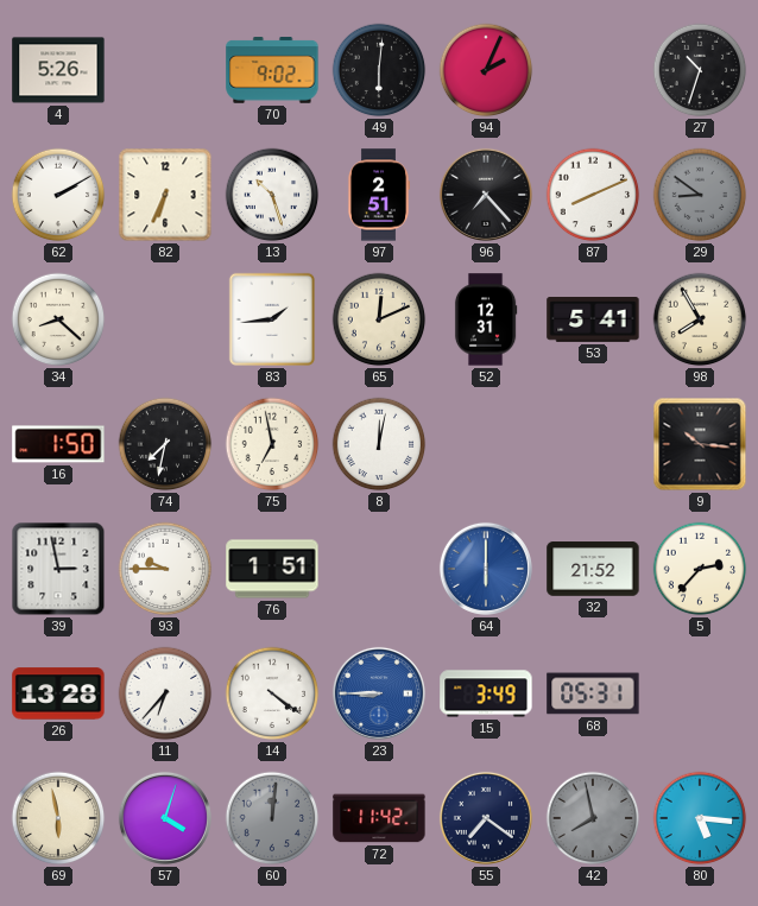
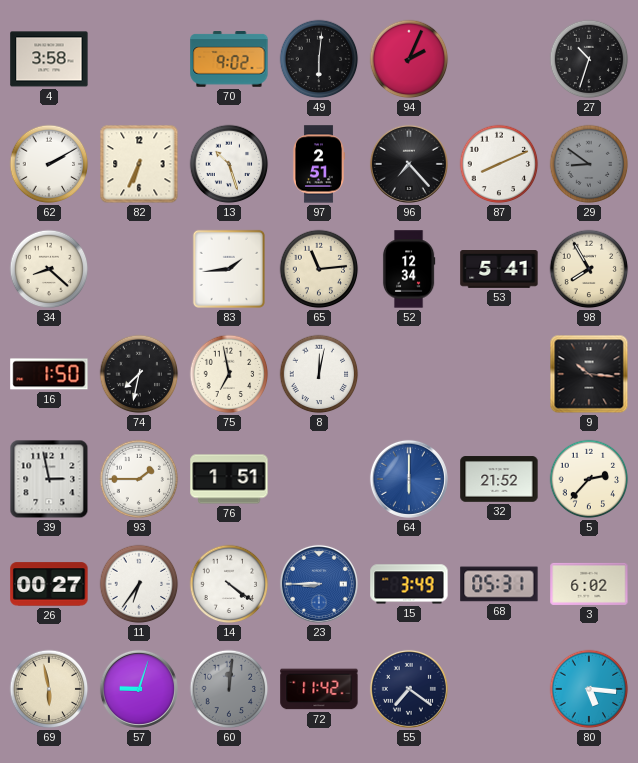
4: 5:26 -> 3:58 (49, 59)
65: 12:11 -> 11:14 (319, 269)
52: 12:31 -> 12:34 (409, 269)
93: 9:45 -> 1:45 (139, 479)
26: 13:28 -> 00:27 (49, 584)
11: 6:37 -> 6:36 (139, 584)
3: none -> 6:02 (589, 584)
57: 4:03 -> 9:03 (139, 689)
42: 7:58 -> none (593, 818)
